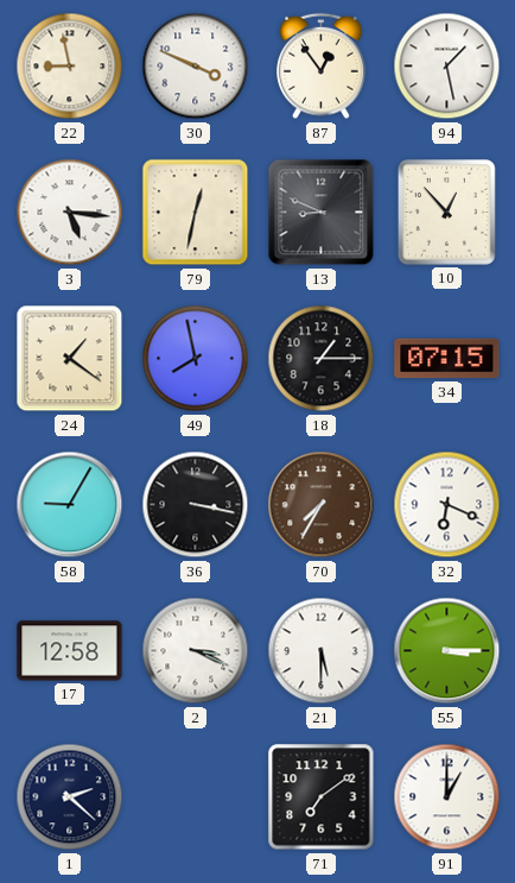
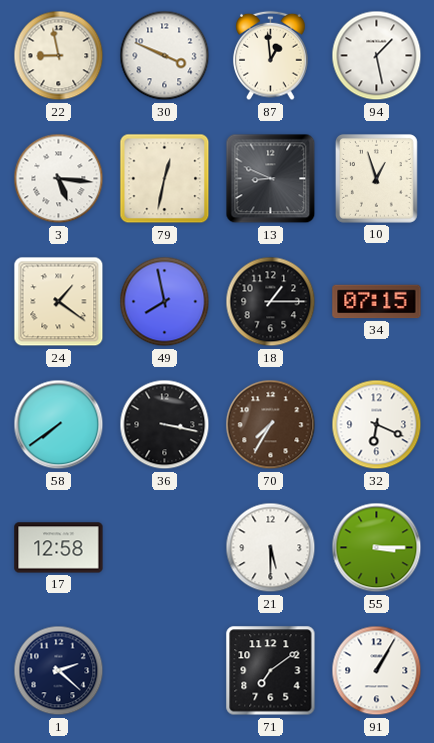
87: 12:54 -> 12:59 (271, 56)
10: 12:53 -> 12:57 (377, 179)
58: 9:05 -> 7:39 (59, 425)
2: 3:19 -> none (196, 651)
91: 1:00 -> 1:05 (377, 671)
